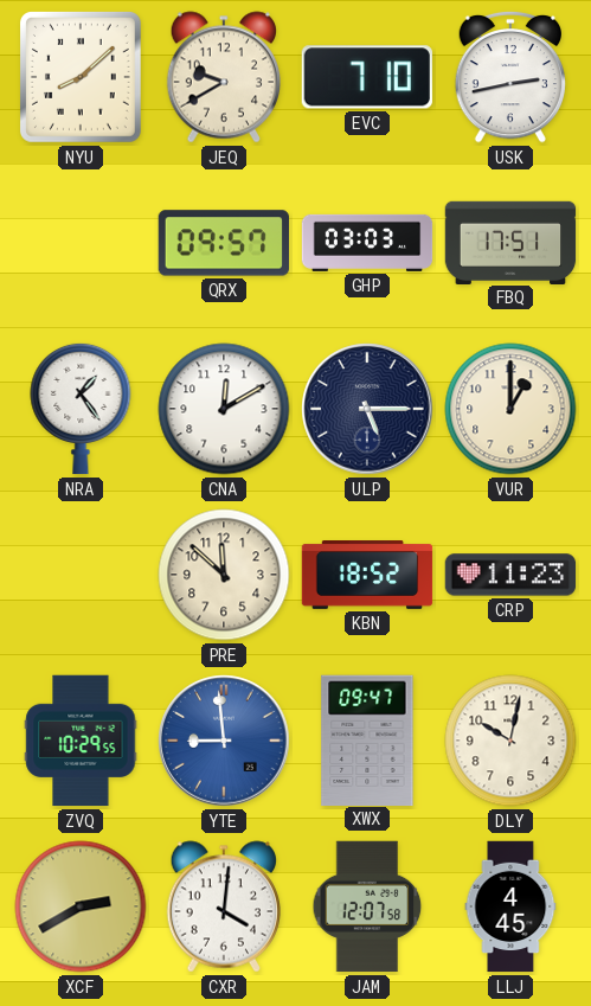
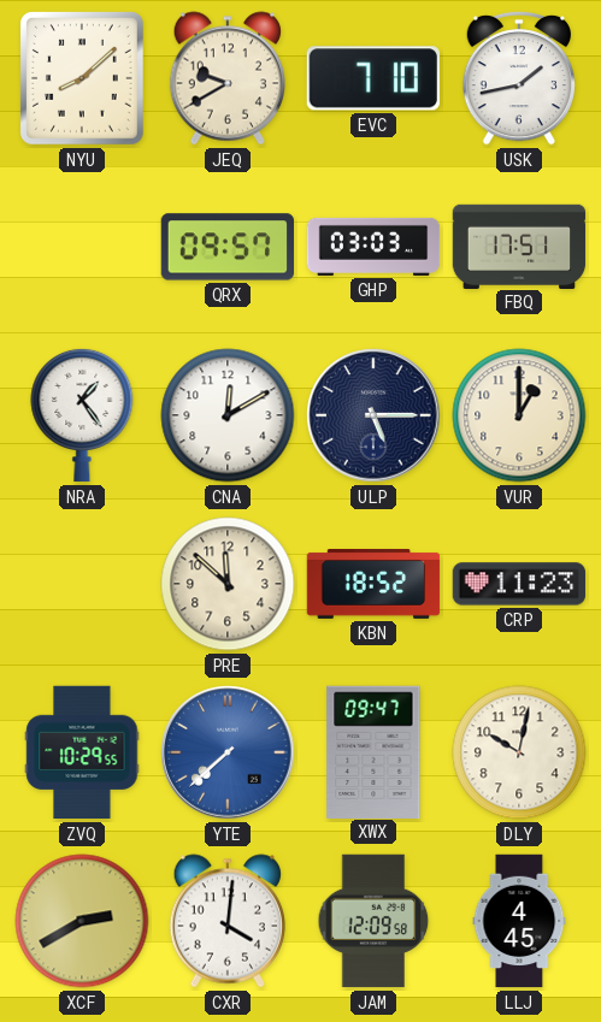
USK: 2:43 -> 1:43 (519, 78)
YTE: 8:59 -> 7:38 (228, 752)
JAM: 12:07 -> 12:09 (373, 921)
